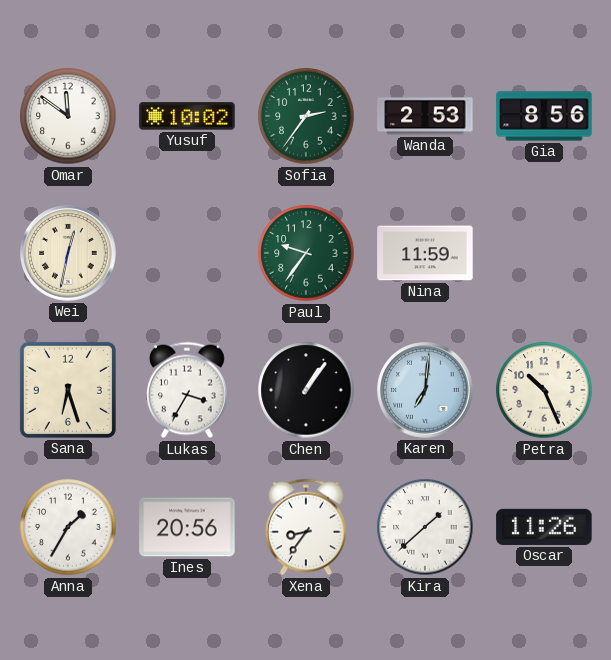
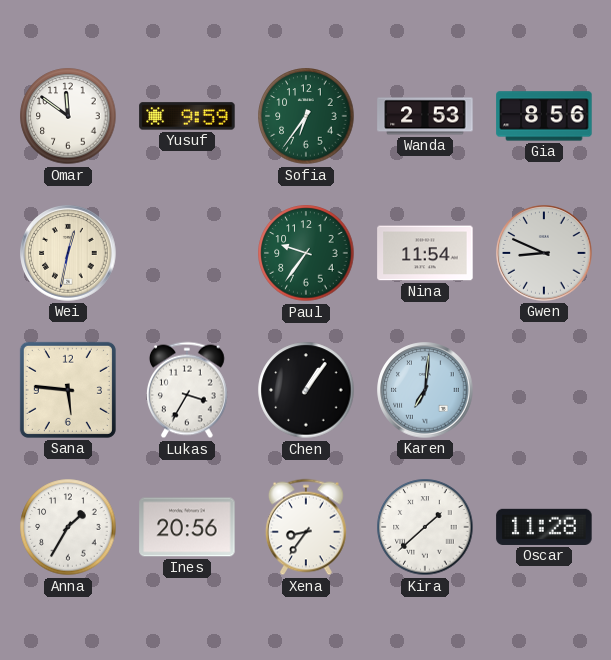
Yusuf: 10:02 -> 9:59 (187, 116)
Sofia: 2:36 -> 6:36 (306, 116)
Nina: 11:59 -> 11:54 (425, 253)
Gwen: none -> 8:49 (544, 253)
Sana: 6:27 -> 5:46 (68, 390)
Petra: 10:26 -> none (544, 390)
Oscar: 11:26 -> 11:28 (544, 527)
